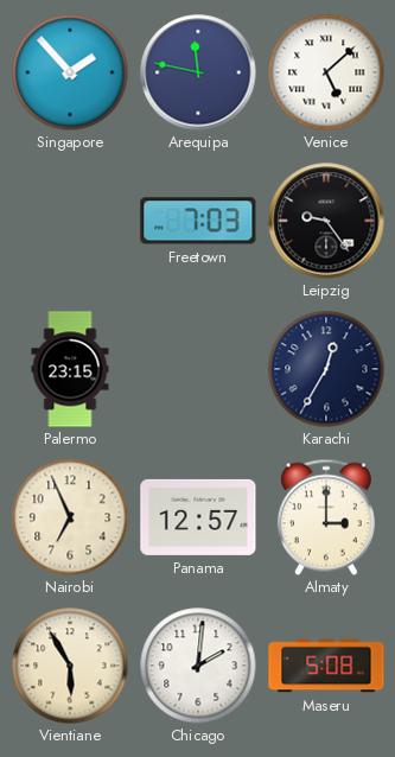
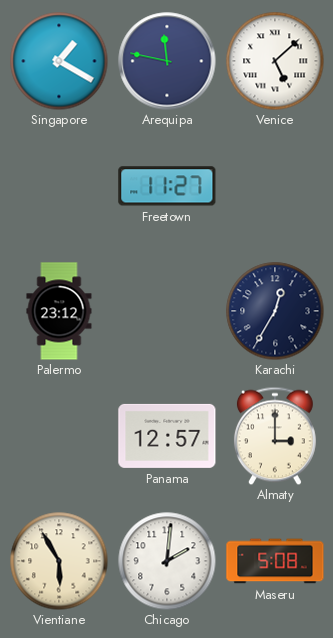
Singapore: 1:53 -> 1:20 (59, 61)
Freetown: 7:03 -> 11:27 (167, 186)
Leipzig: 9:24 -> none (326, 221)
Palermo: 23:15 -> 23:12 (59, 311)
Nairobi: 6:56 -> none (70, 517)
